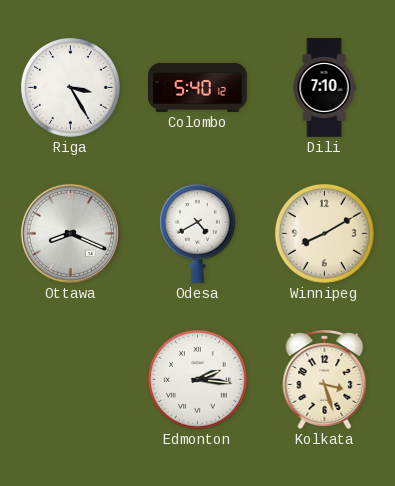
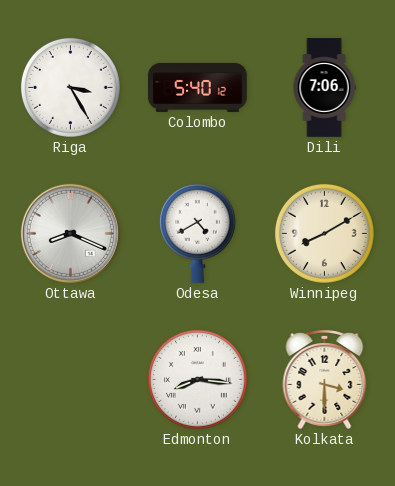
Dili: 7:10 -> 7:06 (324, 88)
Edmonton: 2:16 -> 8:16 (197, 379)
Kolkata: 3:27 -> 3:30 (325, 380)
